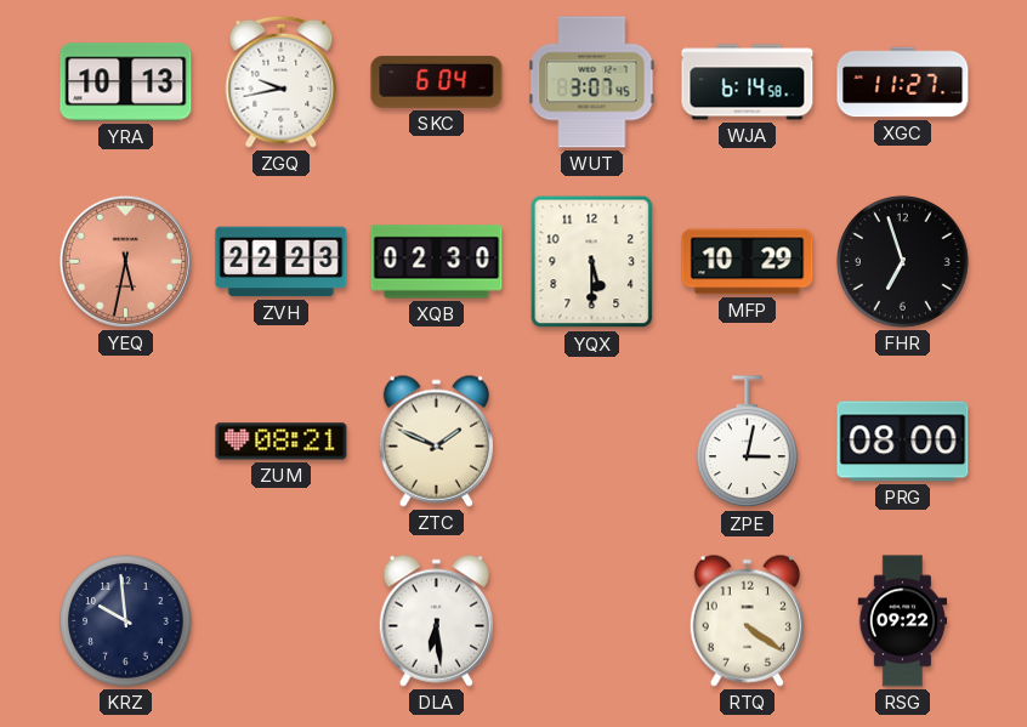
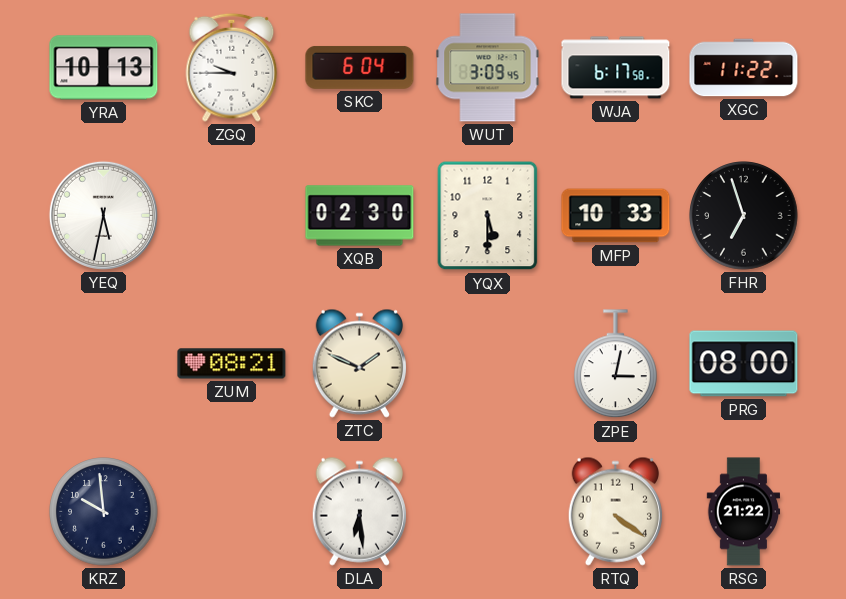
ZGQ: 9:43 -> 9:45 (232, 67)
WUT: 3:07 -> 3:09 (488, 68)
WJA: 6:14 -> 6:17 (616, 68)
XGC: 11:27 -> 11:22 (744, 68)
YEQ dial: salmon -> white (103, 215)
ZVH: 22:23 -> none (282, 262)
MFP: 10:29 -> 10:33 (616, 216)
RSG: 09:22 -> 21:22 (744, 512)
